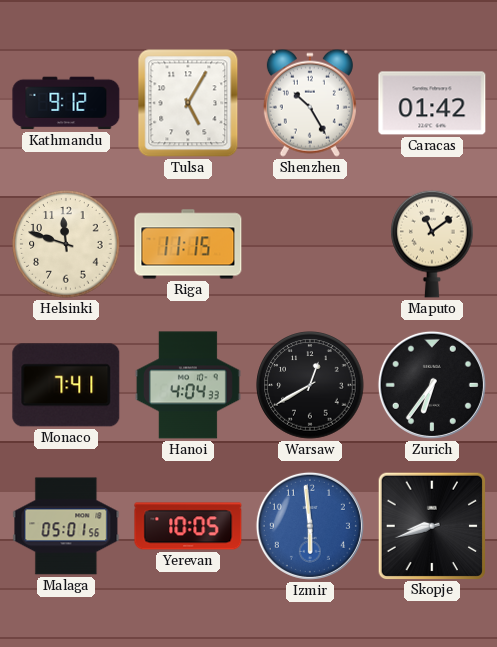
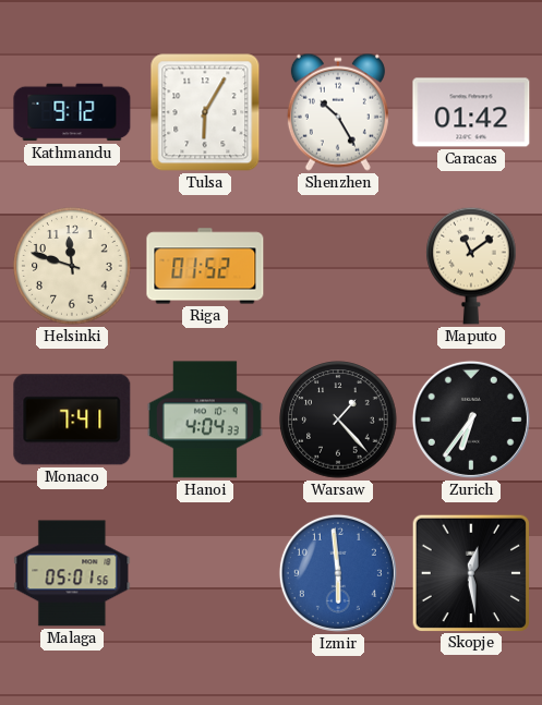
Tulsa: 5:05 -> 6:05 (205, 112)
Riga: 11:15 -> 01:52 (205, 266)
Warsaw: 12:40 -> 1:23 (338, 420)
Yerevan: 10:05 -> none (188, 526)
Skopje: 8:42 -> 12:29 (470, 572)
